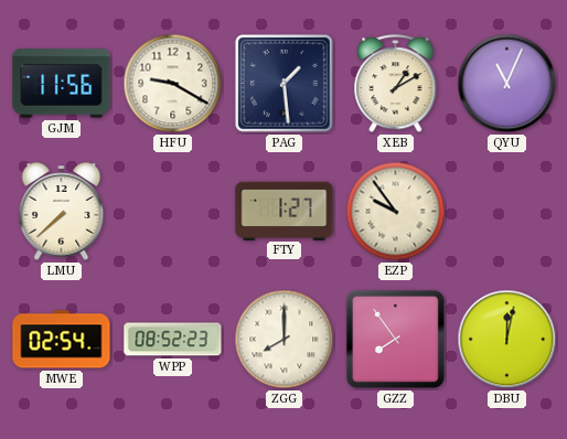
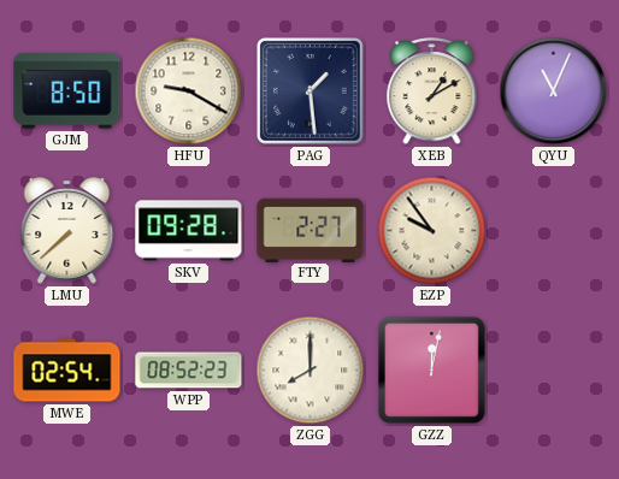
GJM: 11:56 -> 8:50 (67, 91)
SKV: none -> 09:28 (189, 231)
FTY: 1:27 -> 2:27 (311, 230)
GZZ: 7:54 -> 12:02 (431, 369)
DBU: 12:02 -> none (507, 340)
